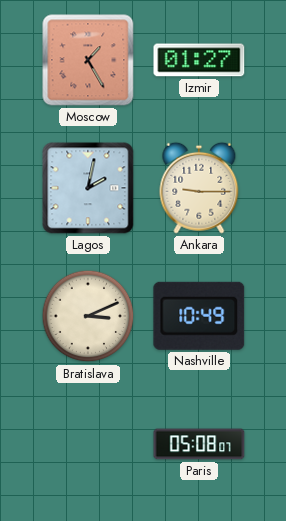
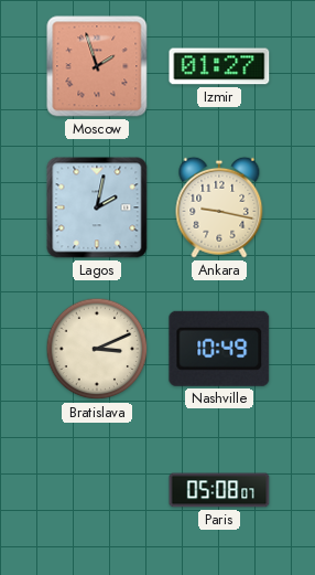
Moscow: 1:25 -> 1:57 (97, 66)
Ankara: 9:15 -> 9:17 (219, 207)
